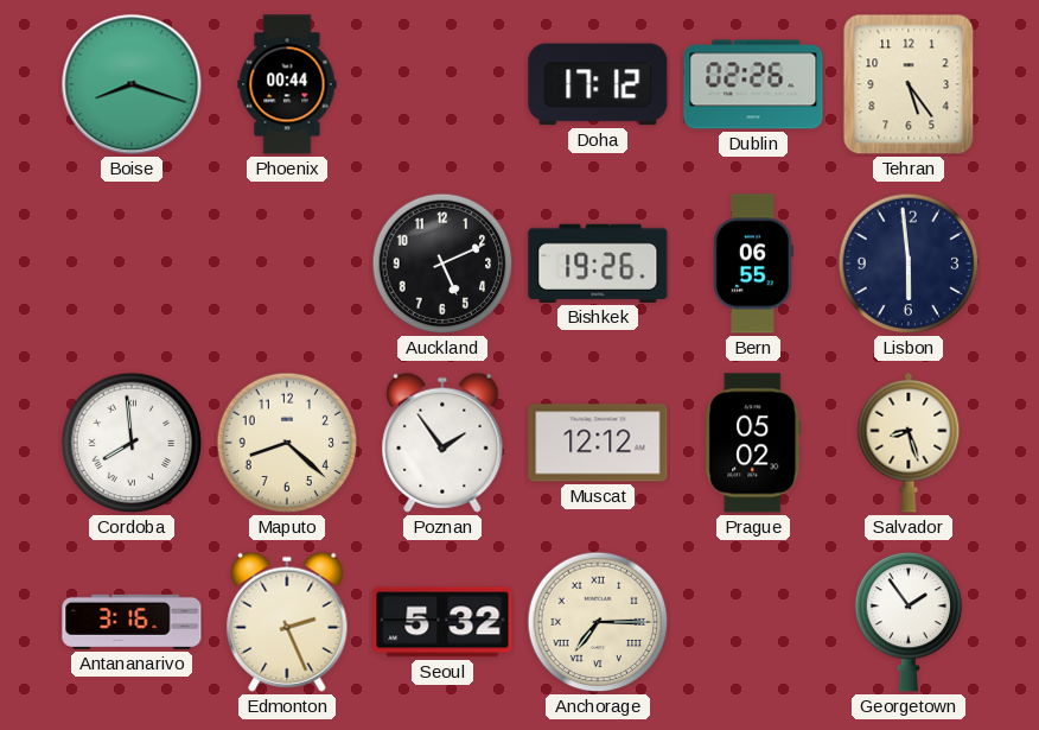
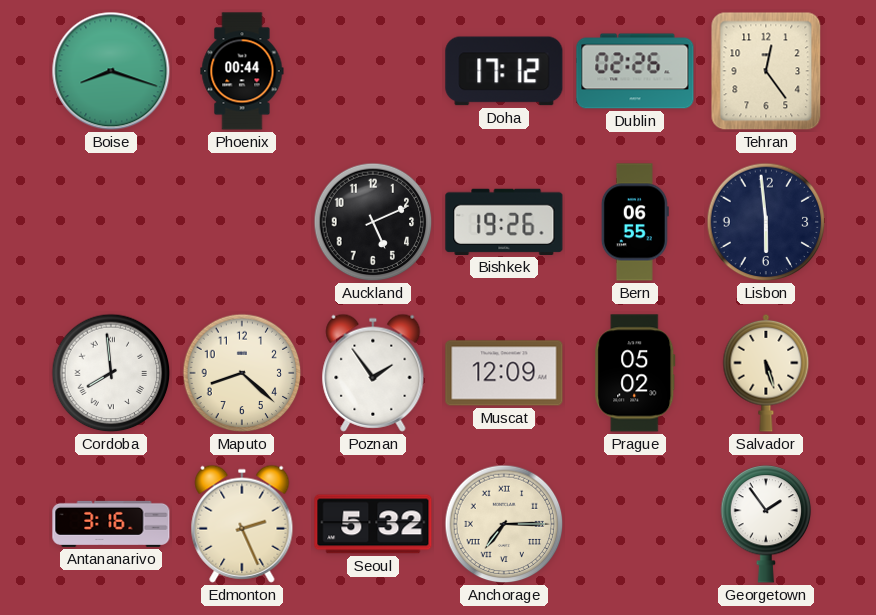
Tehran: 5:24 -> 12:24 (766, 71)
Muscat: 12:12 -> 12:09 (504, 373)
Salvador: 8:27 -> 5:27 (766, 373)
